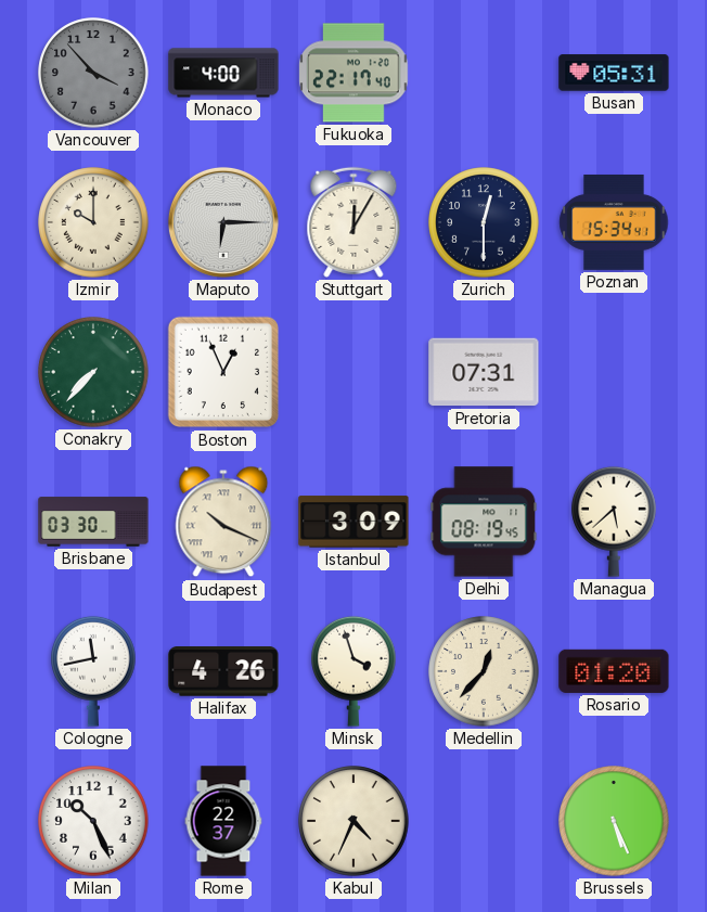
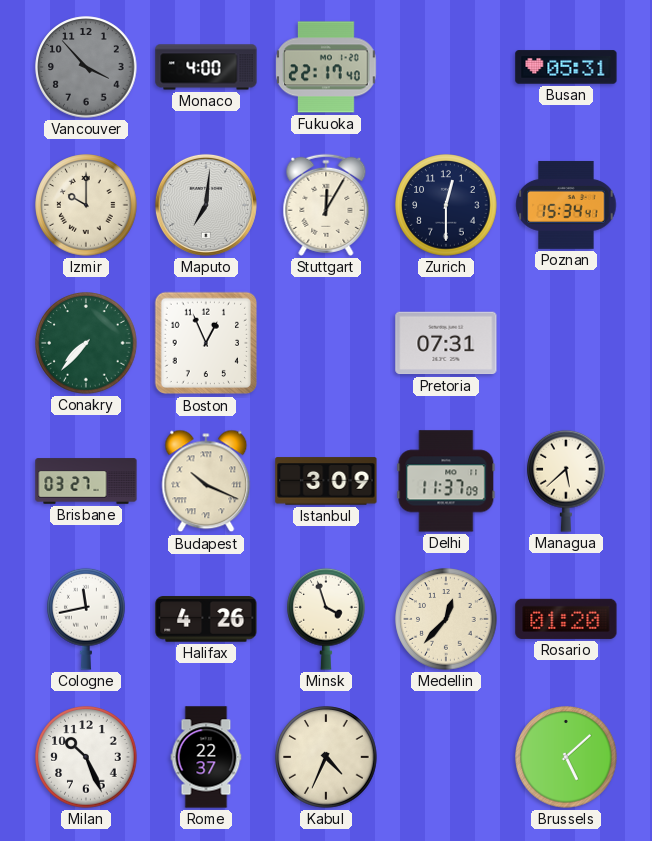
Maputo: 6:15 -> 7:01 (206, 205)
Brisbane: 03:30 -> 03:27 (86, 481)
Delhi: 08:19 -> 11:37 (446, 481)
Brussels: 5:26 -> 5:08 (566, 757)
